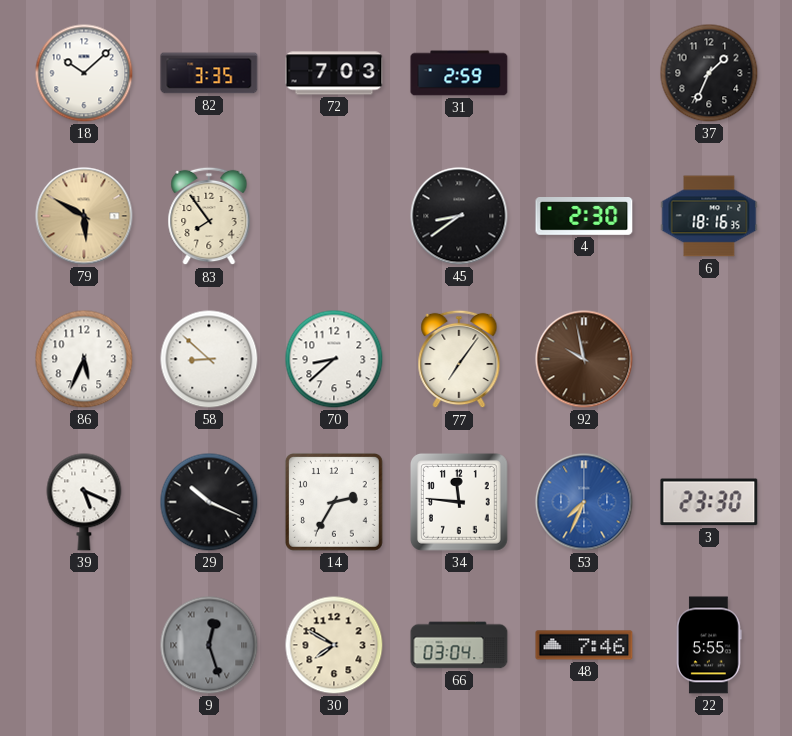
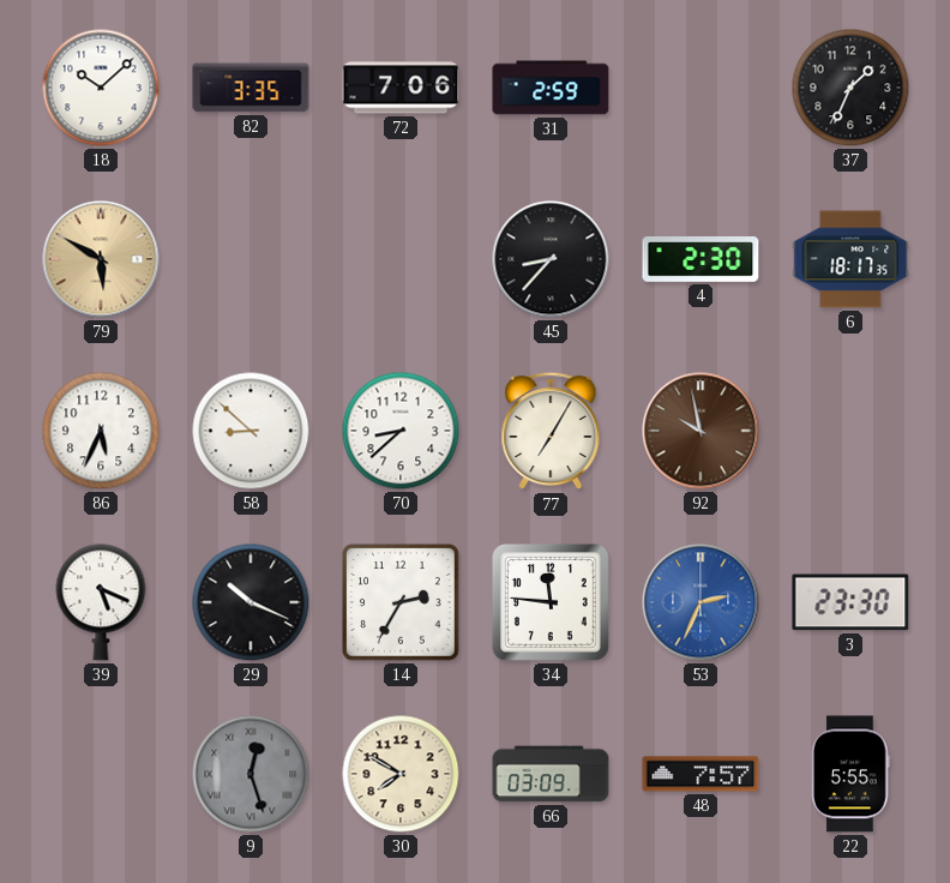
72: 7:03 -> 7:06 (401, 88)
83: 7:54 -> none (209, 216)
45: 8:39 -> 8:37 (551, 259)
6: 18:16 -> 18:17 (850, 259)
77: 7:06 -> 7:05 (551, 431)
53: 7:34 -> 2:34 (701, 602)
66: 03:04 -> 03:09 (551, 774)
48: 7:46 -> 7:57 (701, 774)
